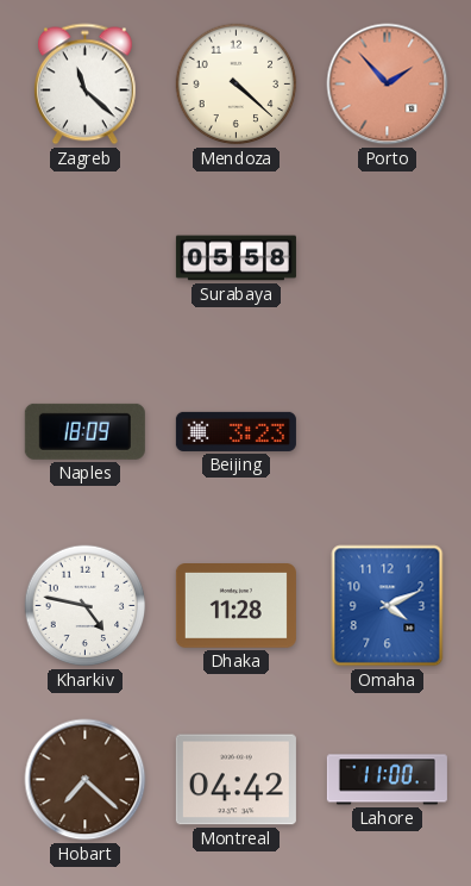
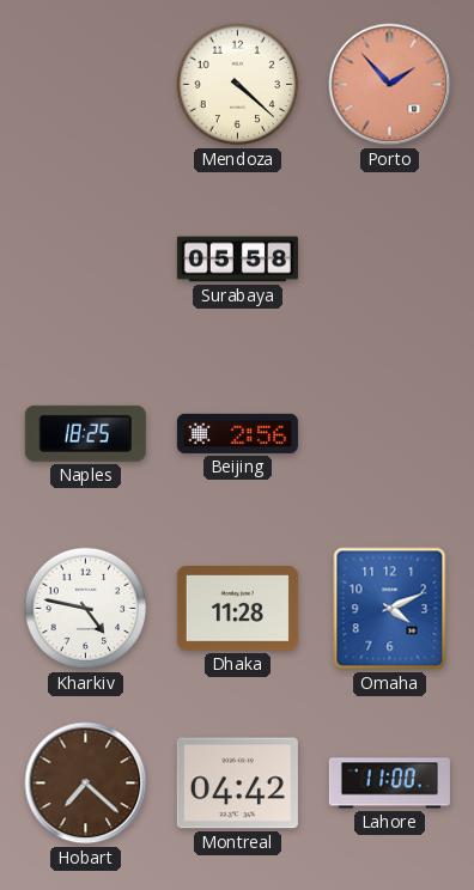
Zagreb: 11:22 -> none (84, 85)
Naples: 18:09 -> 18:25 (85, 433)
Beijing: 3:23 -> 2:56 (237, 433)
